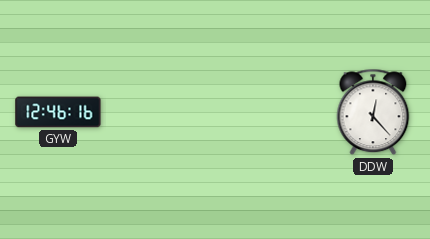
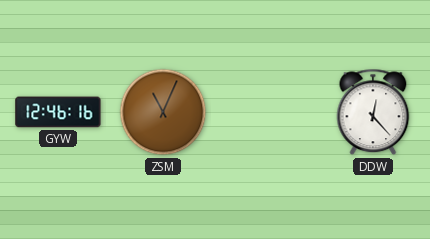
ZSM: none -> 11:04 (163, 112)
